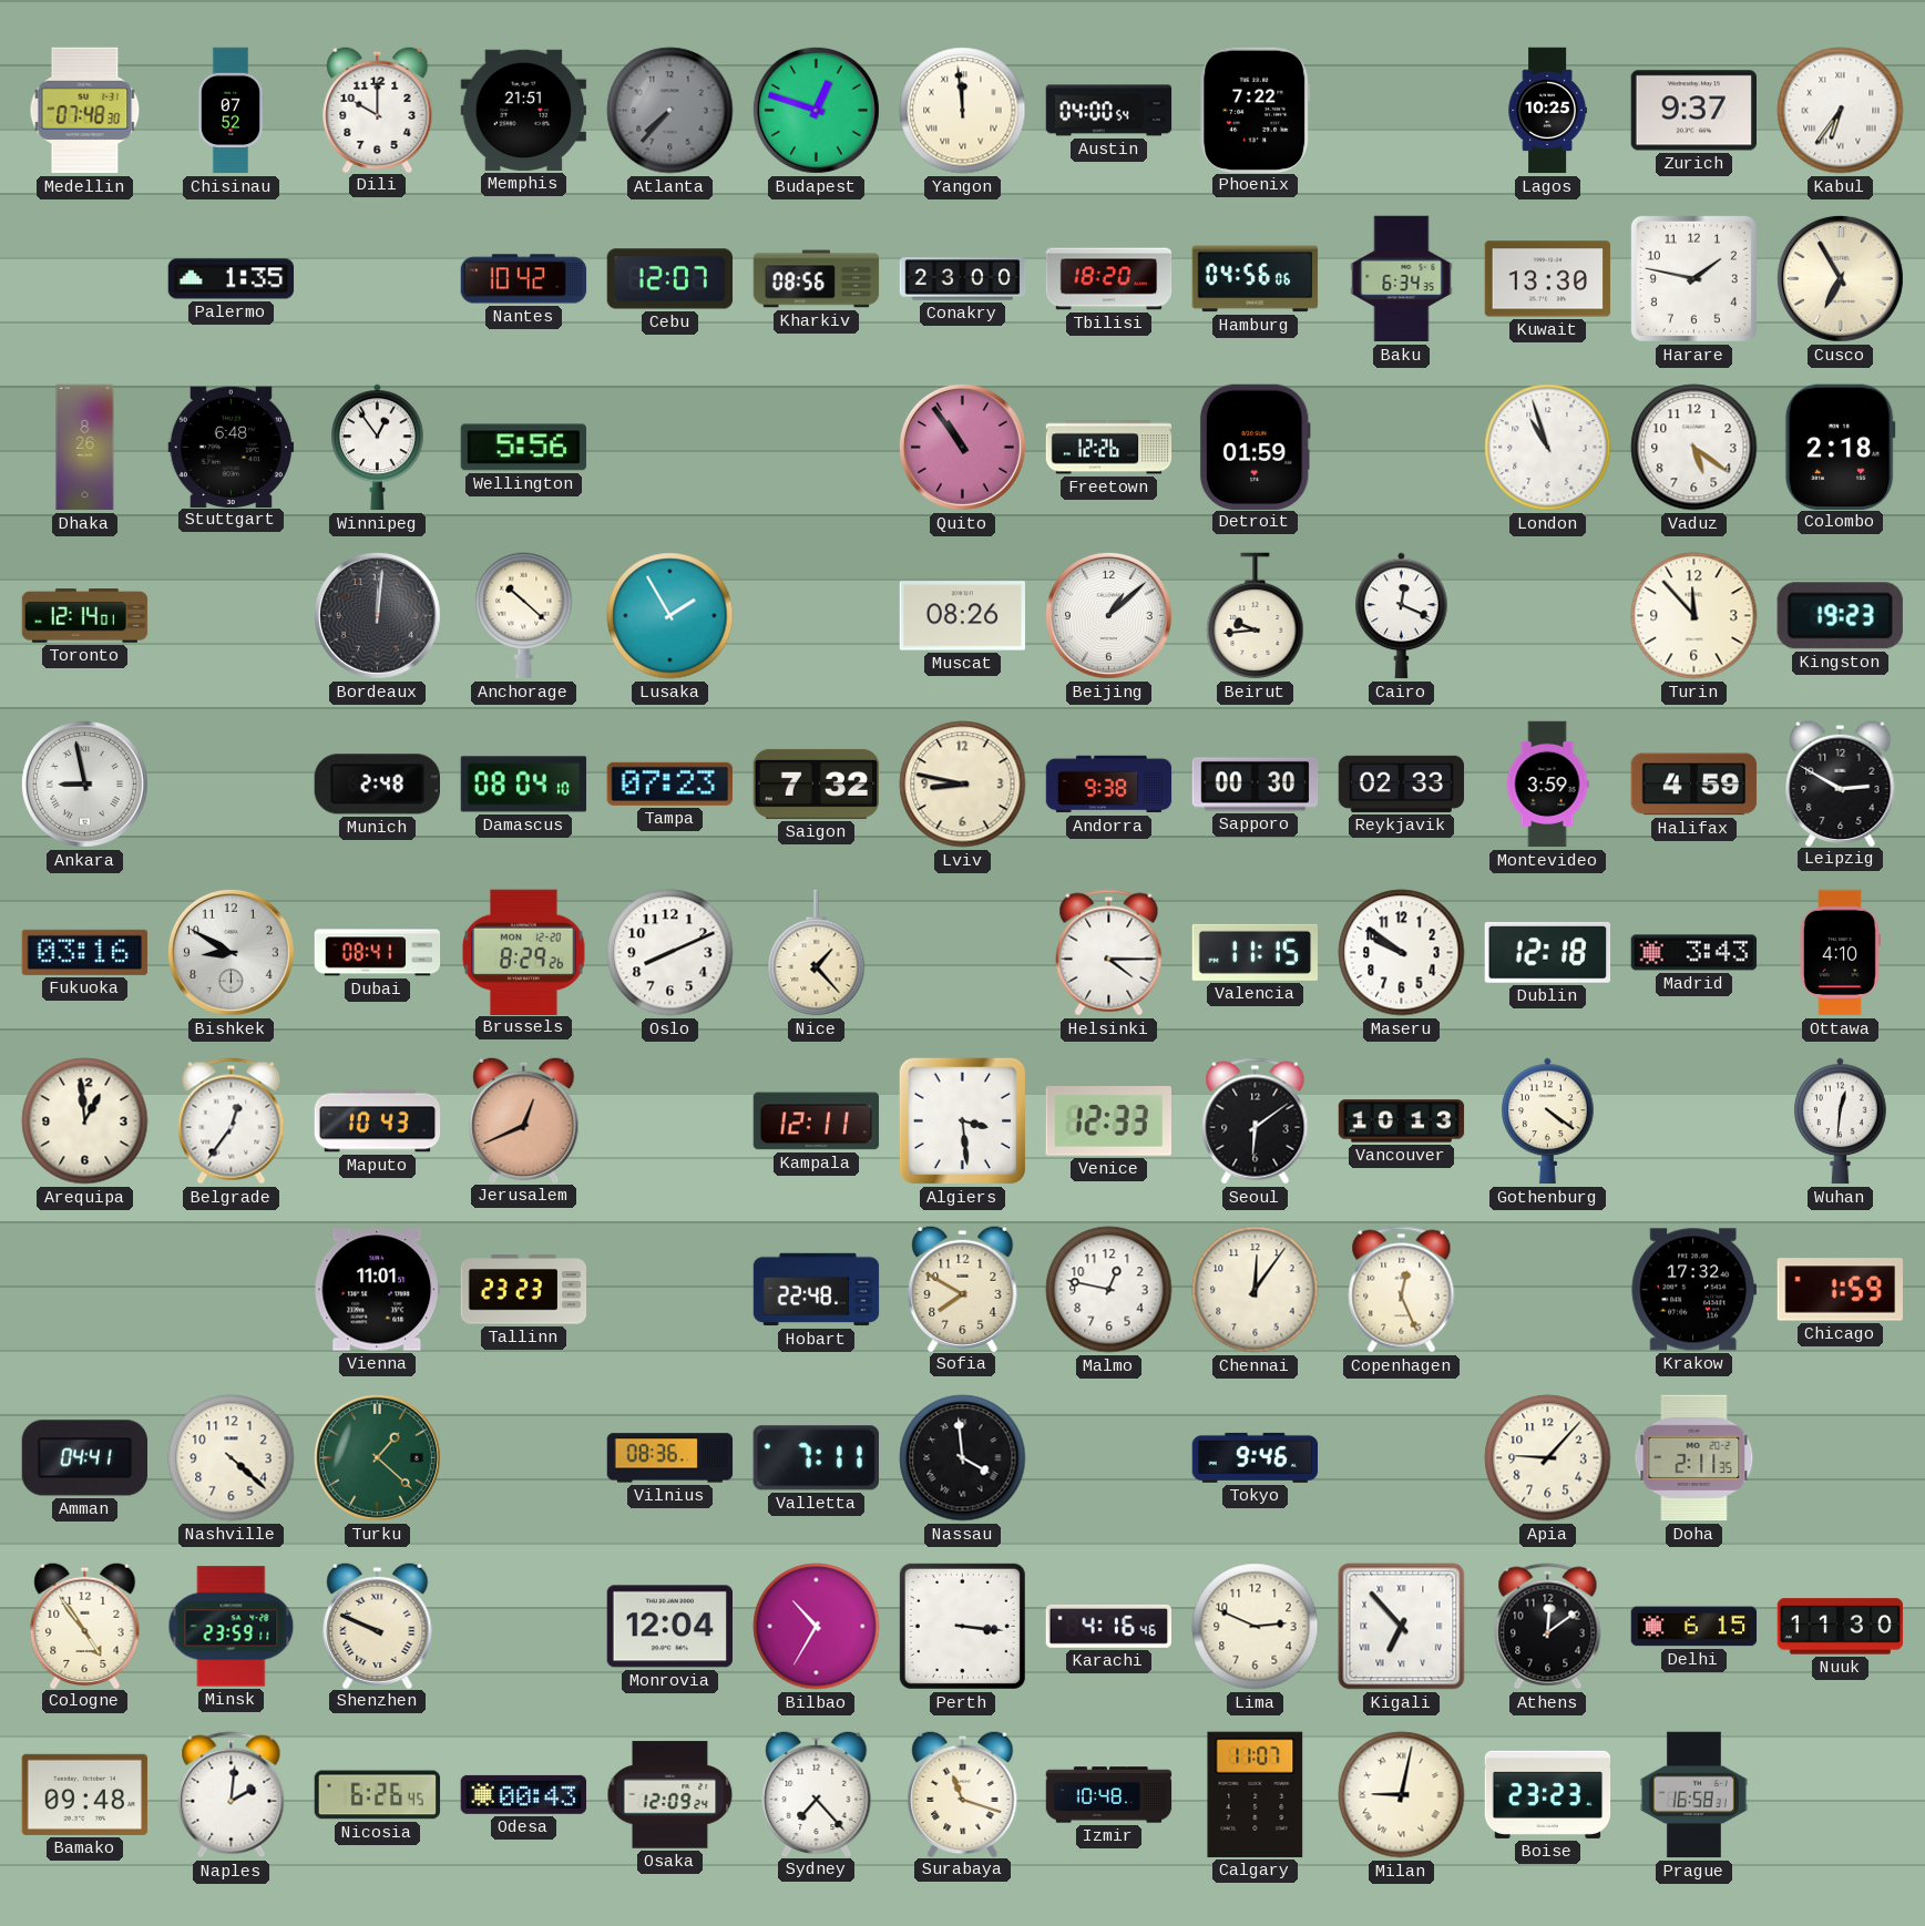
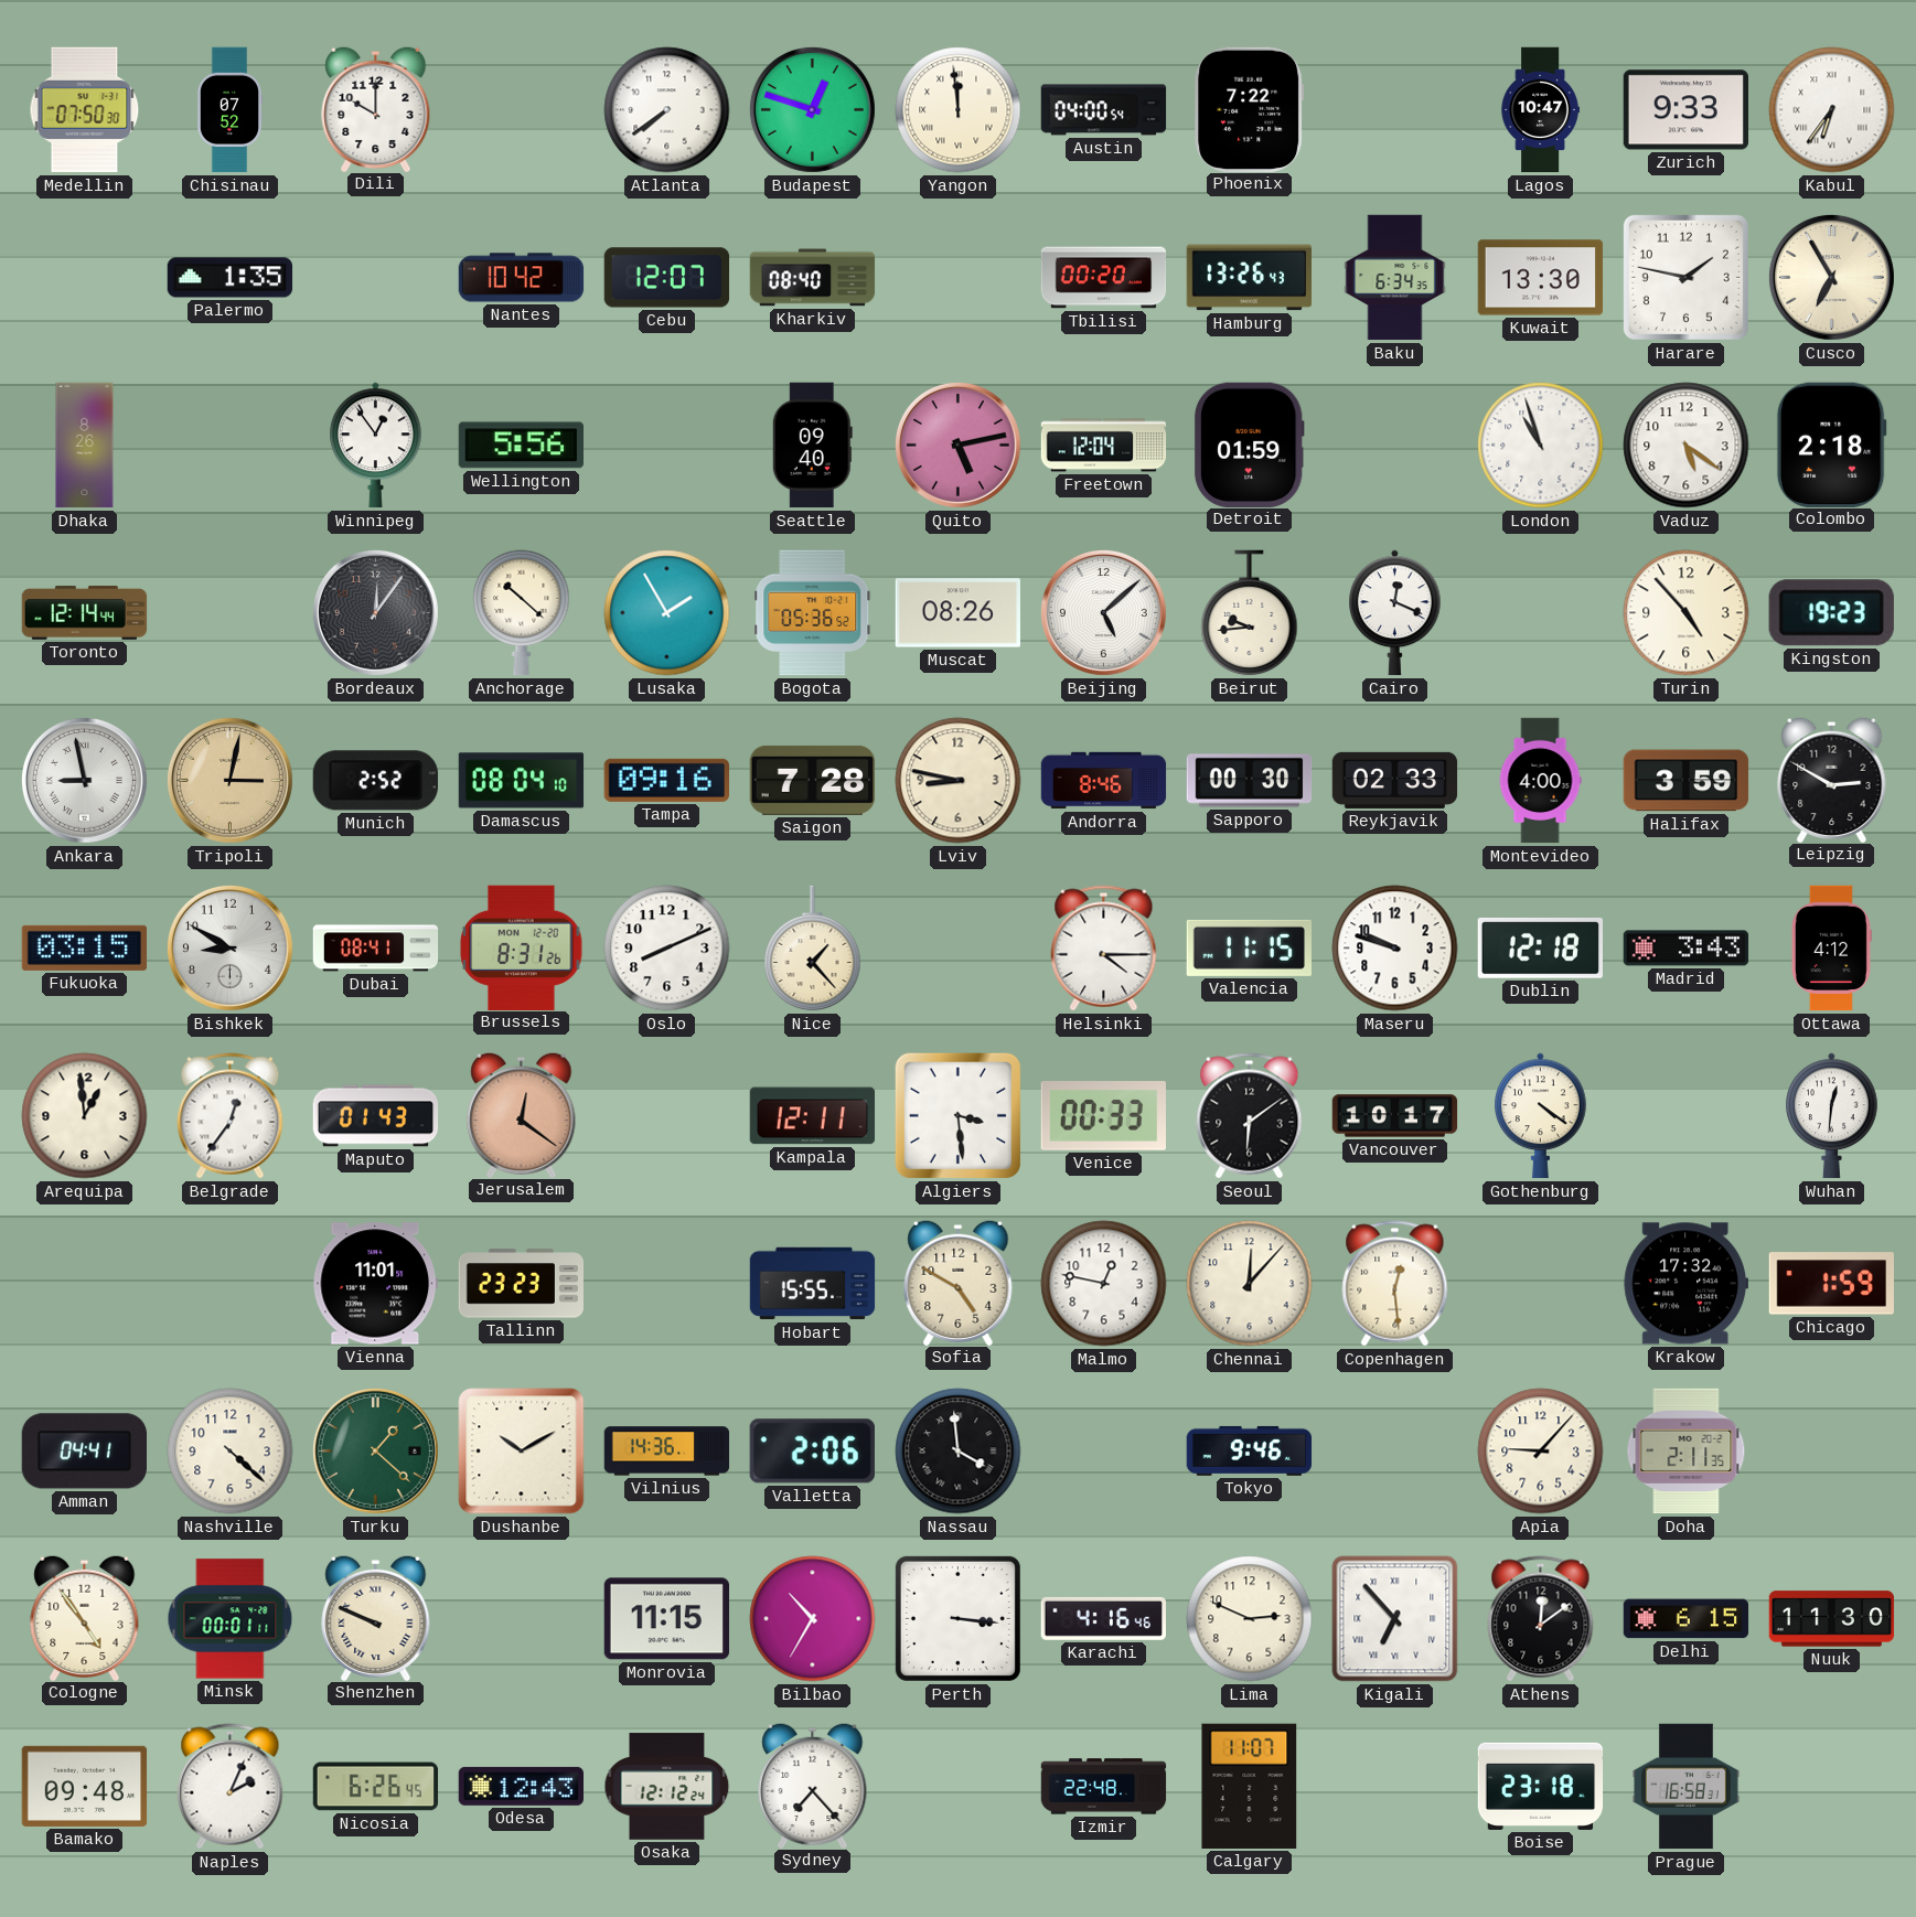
Medellin: 07:48 -> 07:50 (85, 110)
Memphis: 21:51 -> none (524, 110)
Atlanta: 7:37 -> 7:39 (667, 110)
Atlanta dial: grey -> white (667, 110)
Lagos: 10:25 -> 10:47 (1540, 110)
Zurich: 9:37 -> 9:33 (1685, 110)
Kharkiv: 08:56 -> 08:40 (813, 278)
Conakry: 23:00 -> none (963, 279)
Tbilisi: 18:20 -> 00:20 (1104, 278)
Hamburg: 04:56 -> 13:26 (1250, 278)
Stuttgart: 6:48 -> none (232, 447)
Seattle: none -> 09:40 (812, 446)
Quito: 10:54 -> 5:13 (957, 445)
Freetown: 12:26 -> 12:04 (1104, 446)
Toronto: 12:14:01 -> 12:14:44 (85, 613)
Bordeaux: 12:01 -> 12:06 (375, 612)
Bogota: none -> 05:36 (813, 613)
Beijing: 1:08 -> 5:08 (1103, 612)
Turin: 11:53 -> 4:53 (1687, 613)
Tripoli: none -> 3:02 (229, 780)
Munich: 2:48 -> 2:52 (375, 781)
Tampa: 07:23 -> 09:16 (666, 780)
Saigon: 7:32 -> 7:28 (813, 780)
Andorra: 9:38 -> 8:46 (1104, 781)
Montevideo: 3:59 -> 4:00 (1540, 781)
Halifax: 4:59 -> 3:59 (1687, 781)
Fukuoka: 03:16 -> 03:15 (84, 947)
Brussels: 8:29 -> 8:31 (522, 947)
Maseru: 9:51 -> 9:48 (1395, 949)
Ottawa: 4:10 -> 4:12 (1831, 949)
Maputo: 10:43 -> 01:43 (376, 1116)
Jerusalem: 12:41 -> 12:21 (522, 1114)
Venice: 12:33 -> 00:33 (1103, 1116)
Vancouver: 10:13 -> 10:17 (1395, 1116)
Hobart: 22:48 -> 15:55 (813, 1284)
Sofia: 7:50 -> 4:50 (959, 1282)
Chennai: 12:06 -> 12:07 (1250, 1284)
Copenhagen: 12:26 -> 12:29 (1395, 1284)
Dushanbe: none -> 10:10 (522, 1452)
Vilnius: 08:36 -> 14:36 (667, 1452)
Valletta: 7:11 -> 2:06 (812, 1452)
Minsk: 23:59 -> 00:01 (231, 1619)
Monrovia: 12:04 -> 11:15 (666, 1619)
Naples: 2:01 -> 2:04 (231, 1787)
Odesa: 00:43 -> 12:43 (521, 1786)
Osaka: 12:09 -> 12:12 (667, 1787)
Surabaya: 11:18 -> none (963, 1793)
Izmir: 10:48 -> 22:48 (1104, 1787)
Milan: 9:02 -> none (1402, 1795)
Boise: 23:23 -> 23:18 (1541, 1786)
